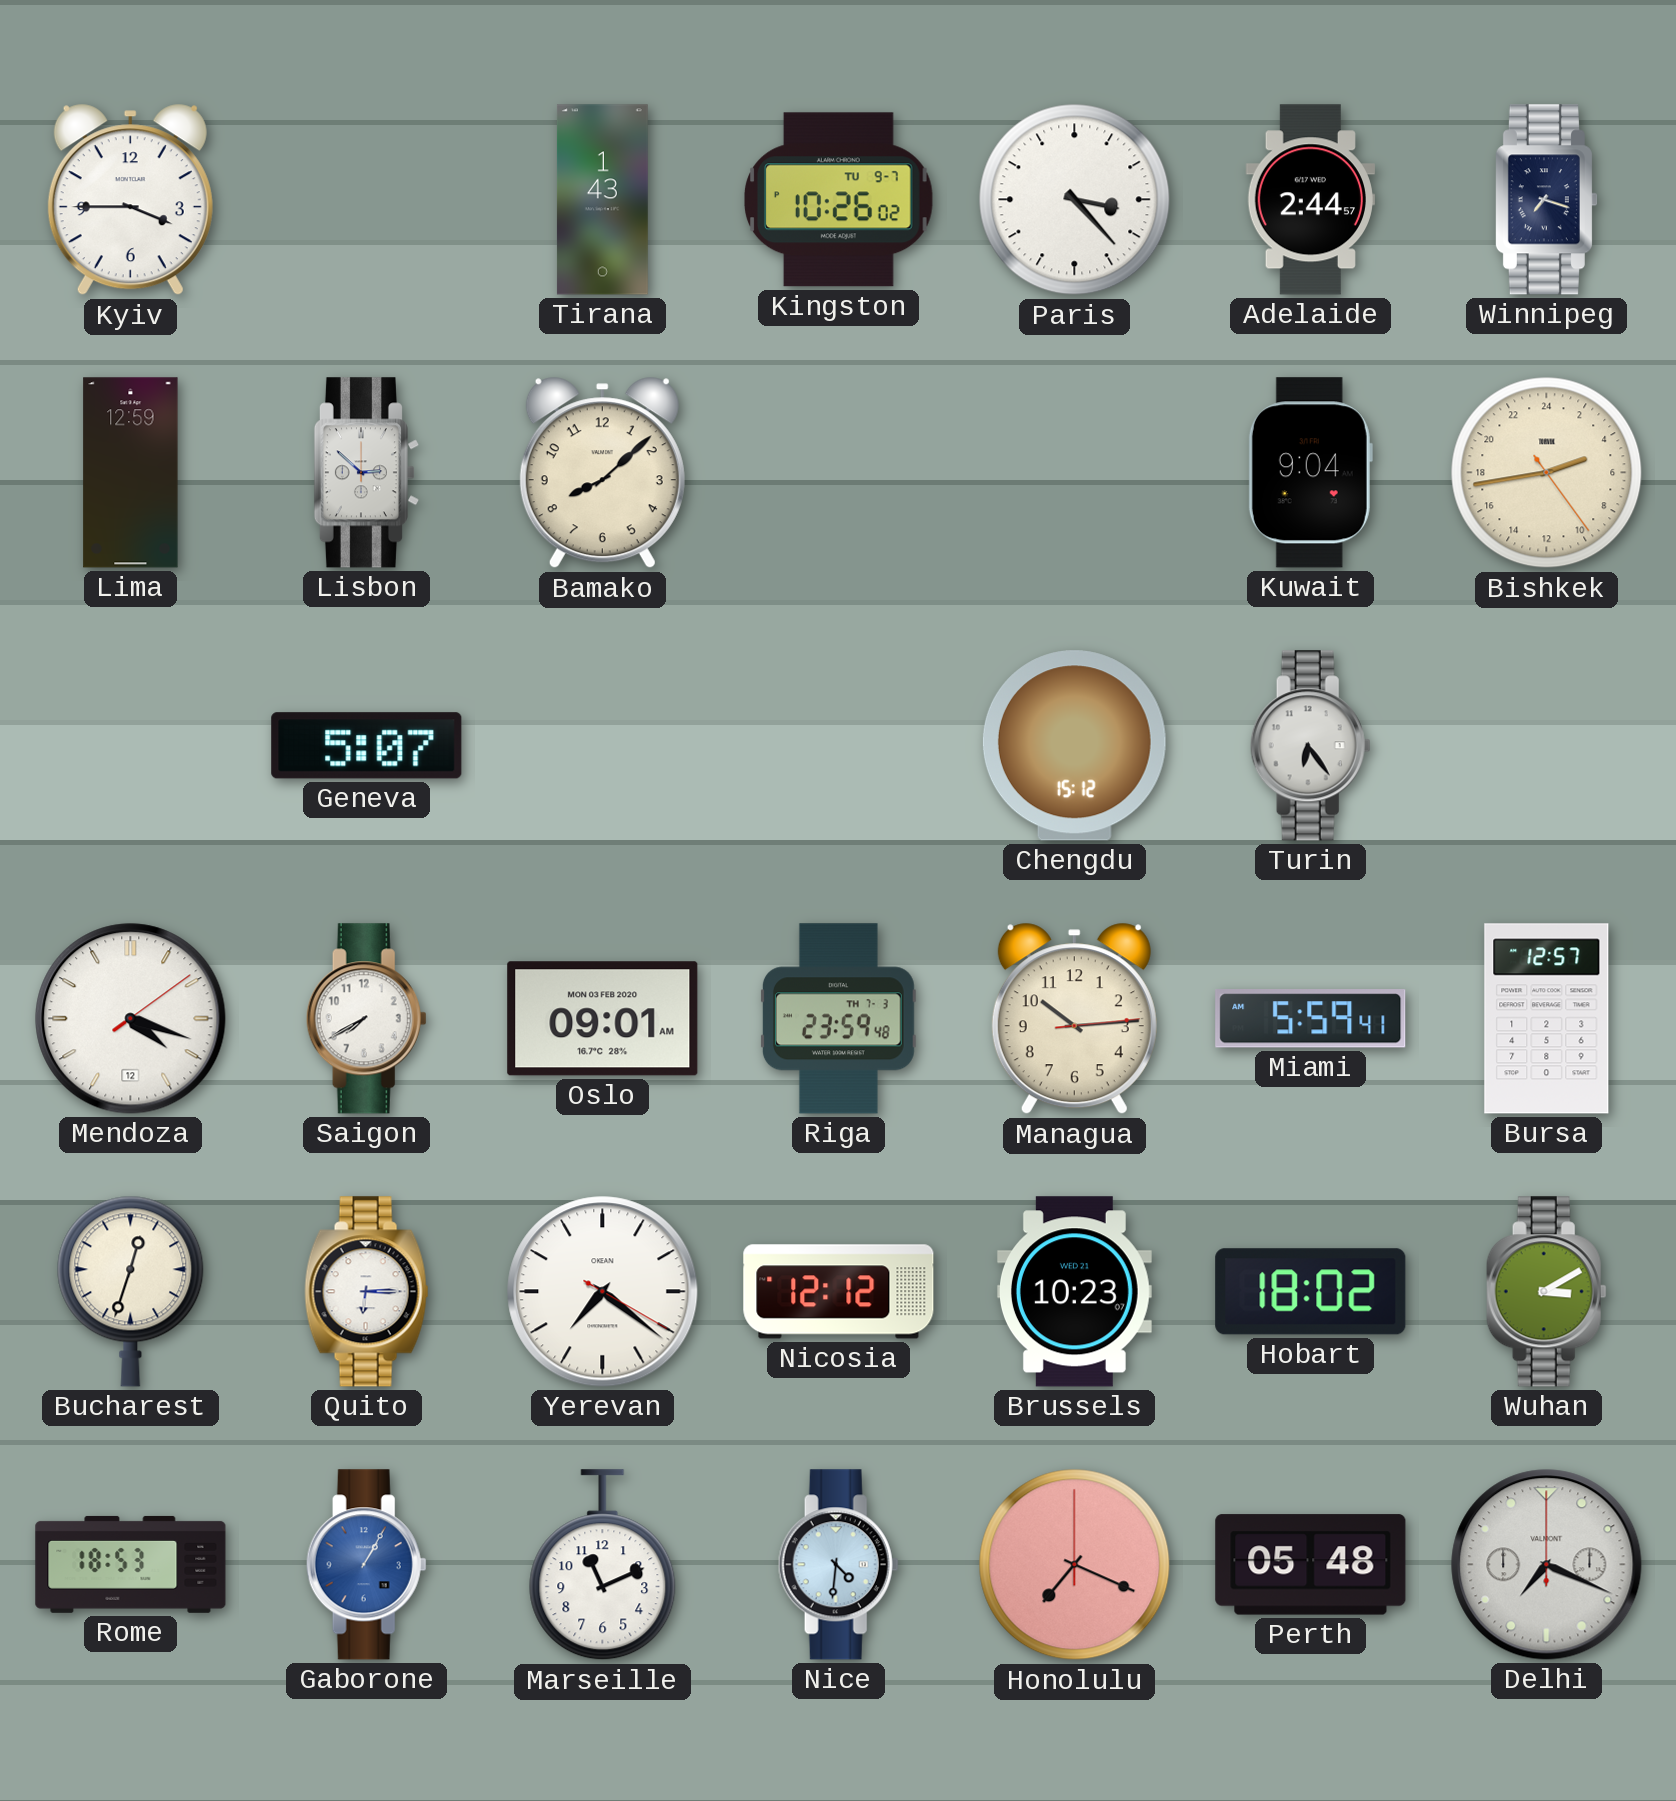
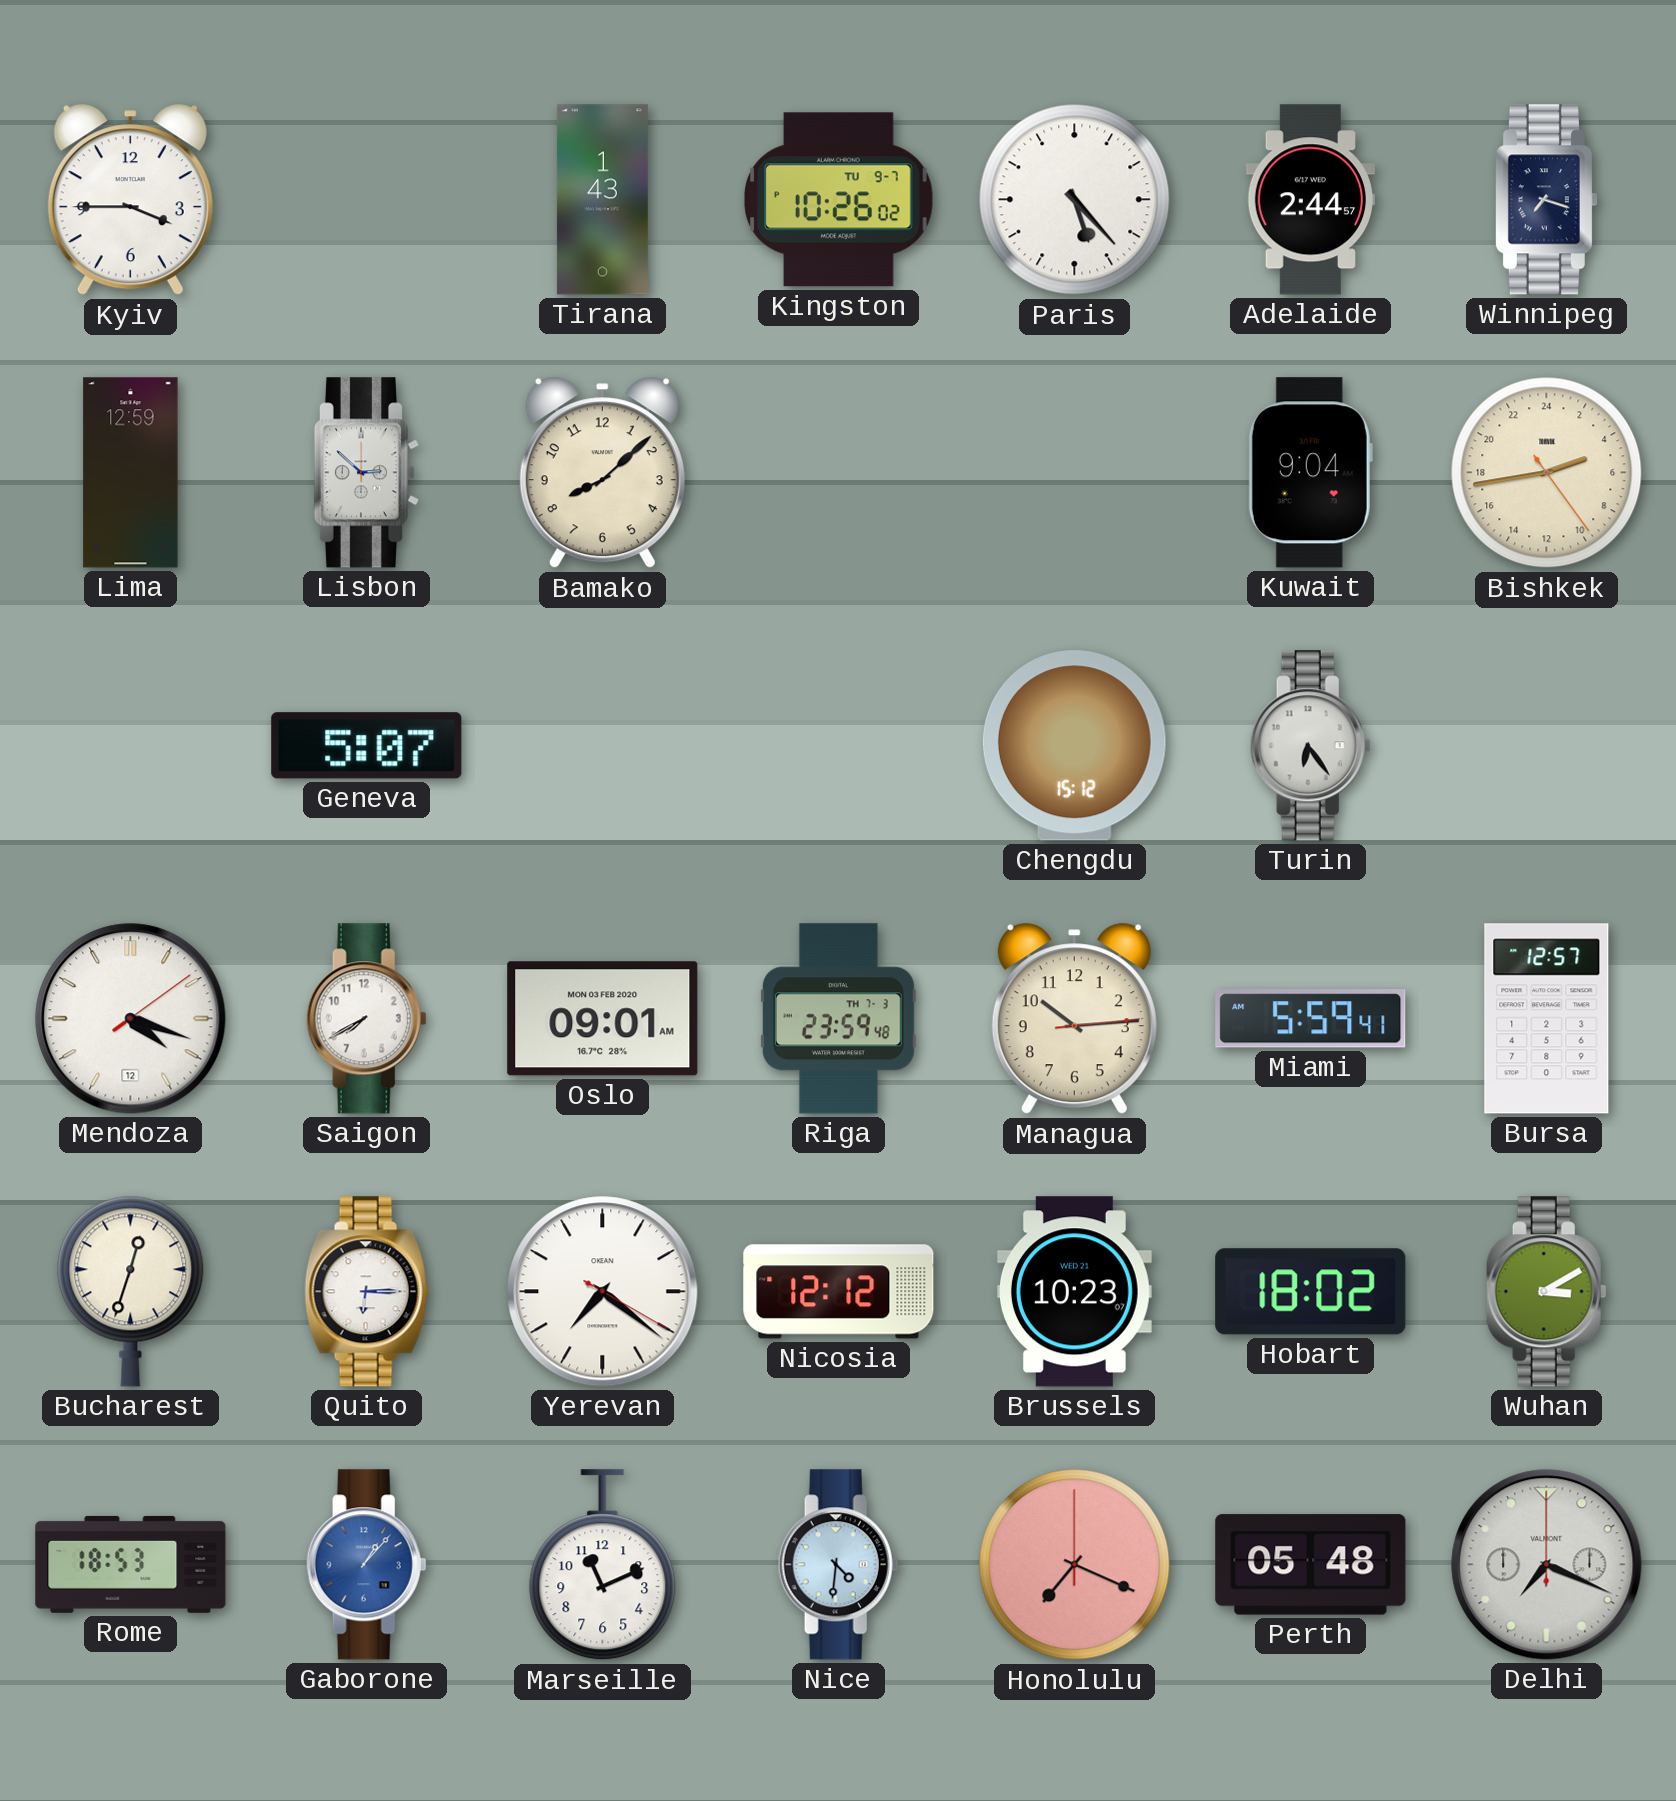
Paris: 3:23 -> 5:23 (1075, 200)
Gaborone: 1:05 -> 1:07 (366, 1565)
